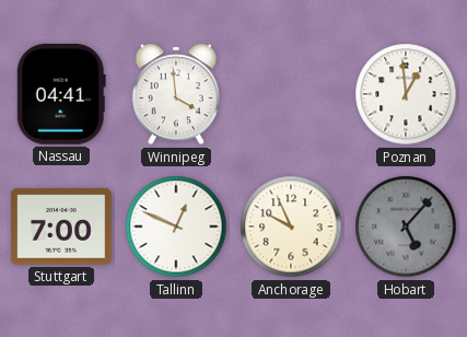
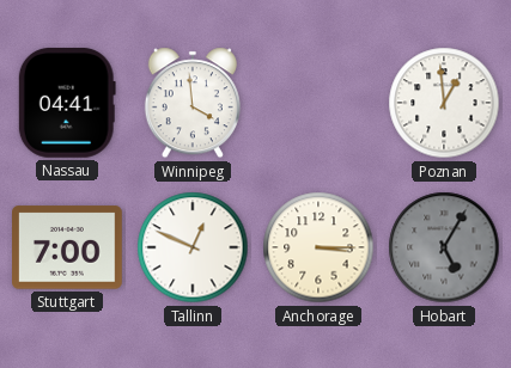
Anchorage: 9:56 -> 3:15 (318, 247)
Hobart: 5:07 -> 5:05 (444, 247)
